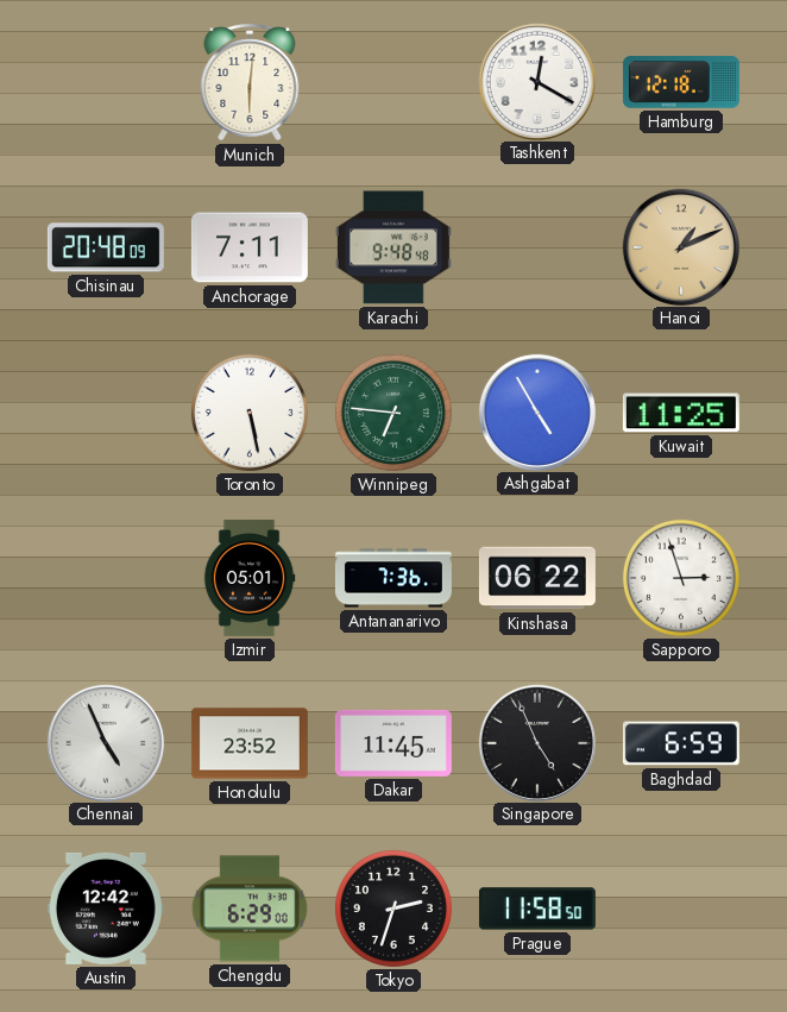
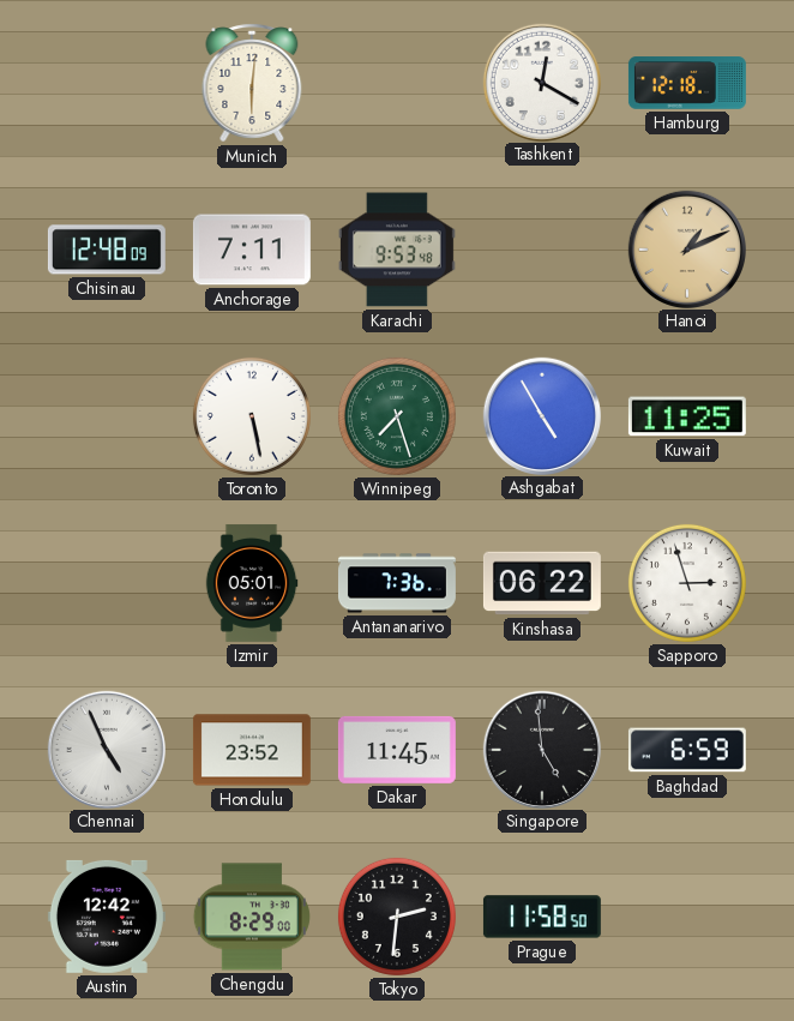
Chisinau: 20:48 -> 12:48 (107, 250)
Karachi: 9:48 -> 9:53 (397, 250)
Winnipeg: 6:46 -> 7:27 (397, 416)
Singapore: 4:56 -> 4:59 (541, 749)
Chengdu: 6:29 -> 8:29 (252, 917)
Tokyo: 2:33 -> 2:31 (397, 917)
